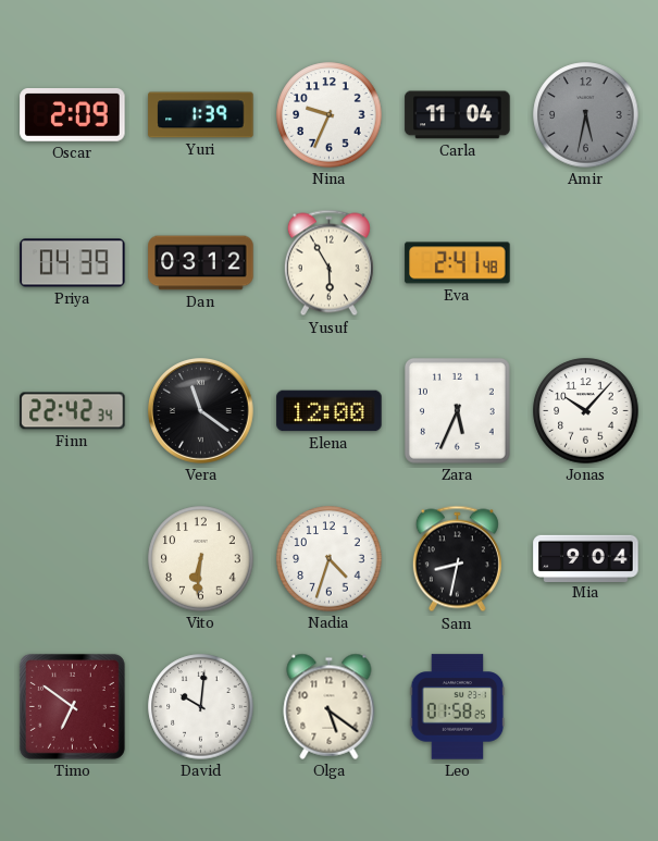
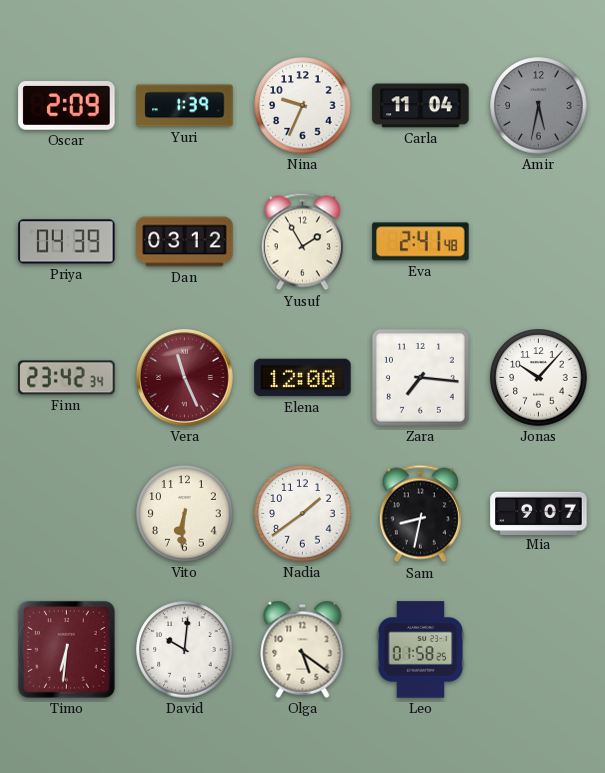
Yusuf: 5:55 -> 1:55 (302, 242)
Finn: 22:42 -> 23:42 (67, 378)
Vera: 11:21 -> 11:26 (185, 378)
Vera dial: black -> burgundy (185, 378)
Zara: 5:34 -> 7:16 (420, 377)
Nadia: 4:33 -> 1:39 (303, 514)
Mia: 9:04 -> 9:07 (539, 513)
Timo: 6:51 -> 6:31 (66, 649)
